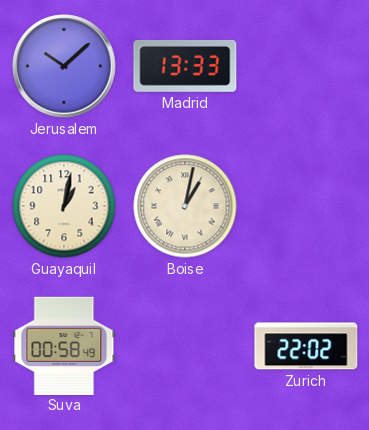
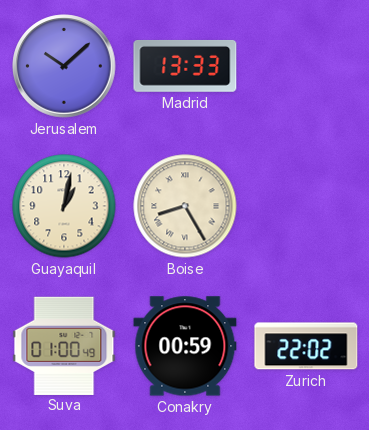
Boise: 1:02 -> 8:25 (185, 206)
Suva: 00:58 -> 01:00 (64, 345)
Conakry: none -> 00:59 (185, 346)
